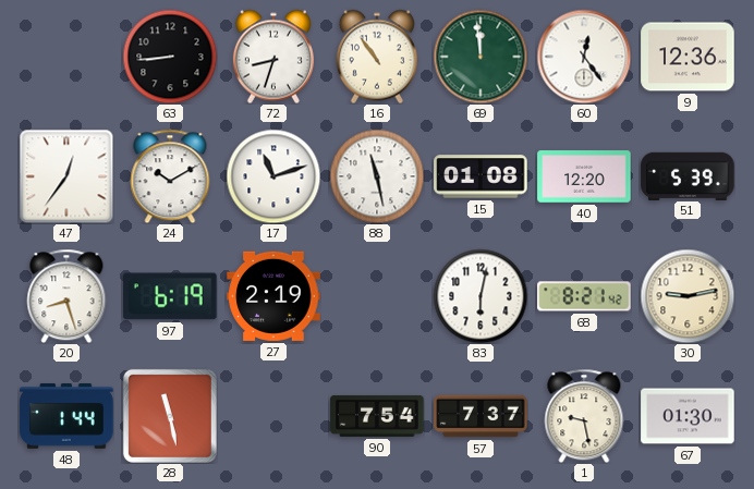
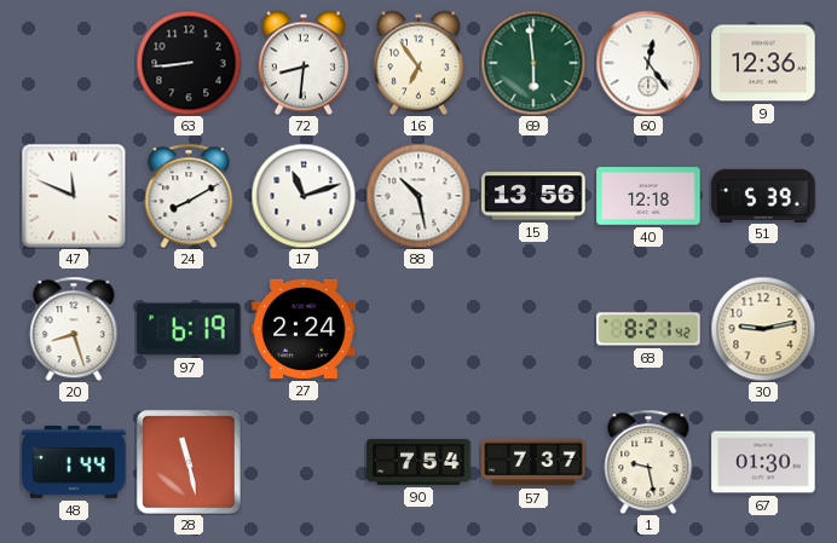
72: 8:33 -> 8:31 (304, 63)
16: 10:54 -> 6:54 (418, 63)
69: 11:59 -> 5:59 (533, 63)
47: 12:36 -> 11:49 (74, 196)
24: 10:10 -> 8:10 (189, 196)
88: 11:28 -> 10:28 (418, 196)
15: 01:08 -> 13:56 (533, 196)
40: 12:20 -> 12:18 (648, 196)
27: 2:19 -> 2:24 (304, 329)
83: 6:02 -> none (481, 296)
